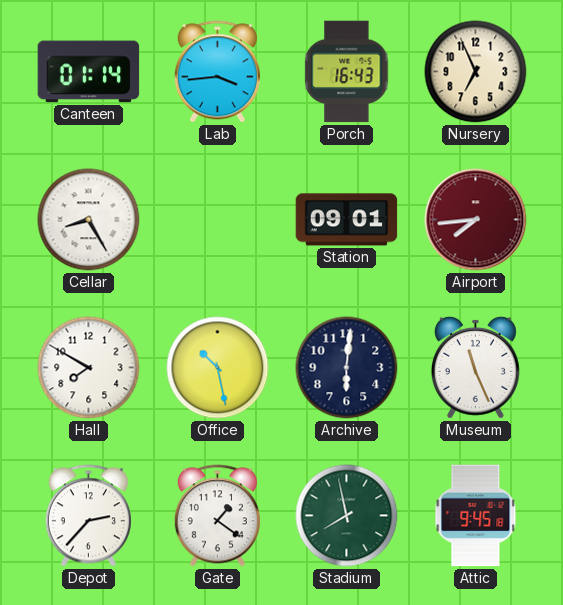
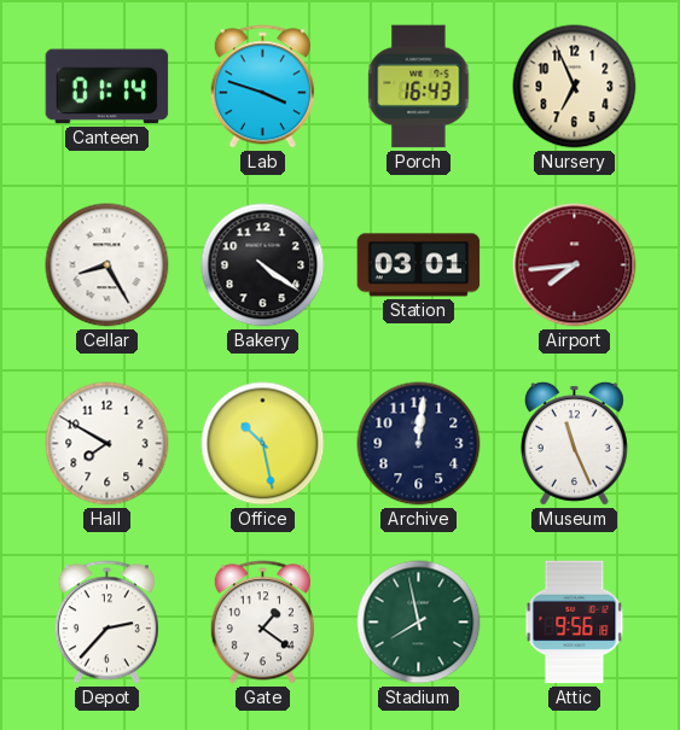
Lab: 3:44 -> 3:48 (262, 87)
Bakery: none -> 4:21 (263, 265)
Station: 09:01 -> 03:01 (419, 265)
Archive: 6:01 -> 12:01 (419, 444)
Attic: 9:45 -> 9:56 (575, 623)
